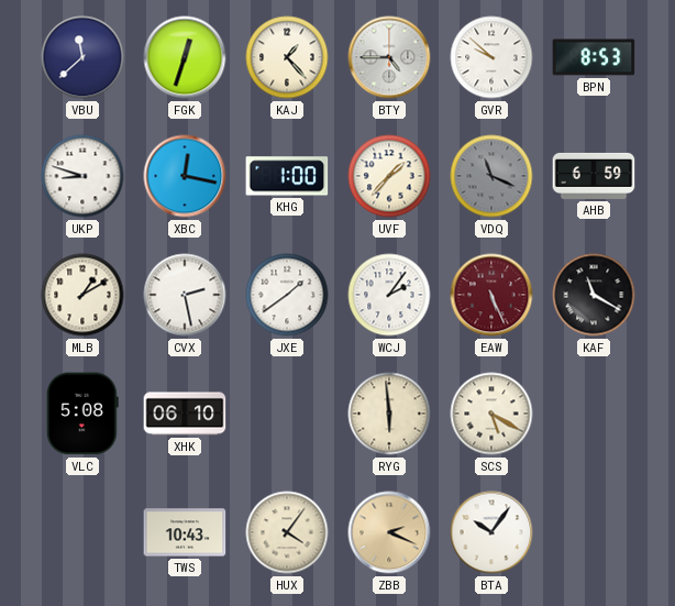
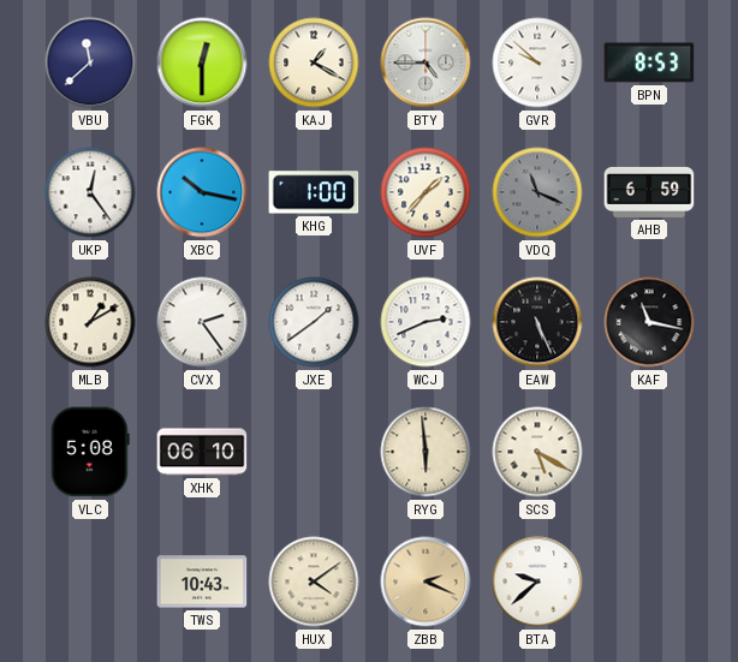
FGK: 12:33 -> 12:30 (202, 62)
KAJ: 1:23 -> 1:20 (314, 62)
UKP: 8:48 -> 12:24 (90, 192)
XBC: 12:17 -> 10:17 (202, 192)
CVX: 2:28 -> 2:24 (202, 322)
WCJ: 2:06 -> 2:41 (425, 322)
EAW dial: burgundy -> black (537, 322)
KAF: 11:20 -> 11:17 (649, 322)
HUX: 4:06 -> 4:09 (314, 582)
BTA: 10:06 -> 9:38 (537, 582)
